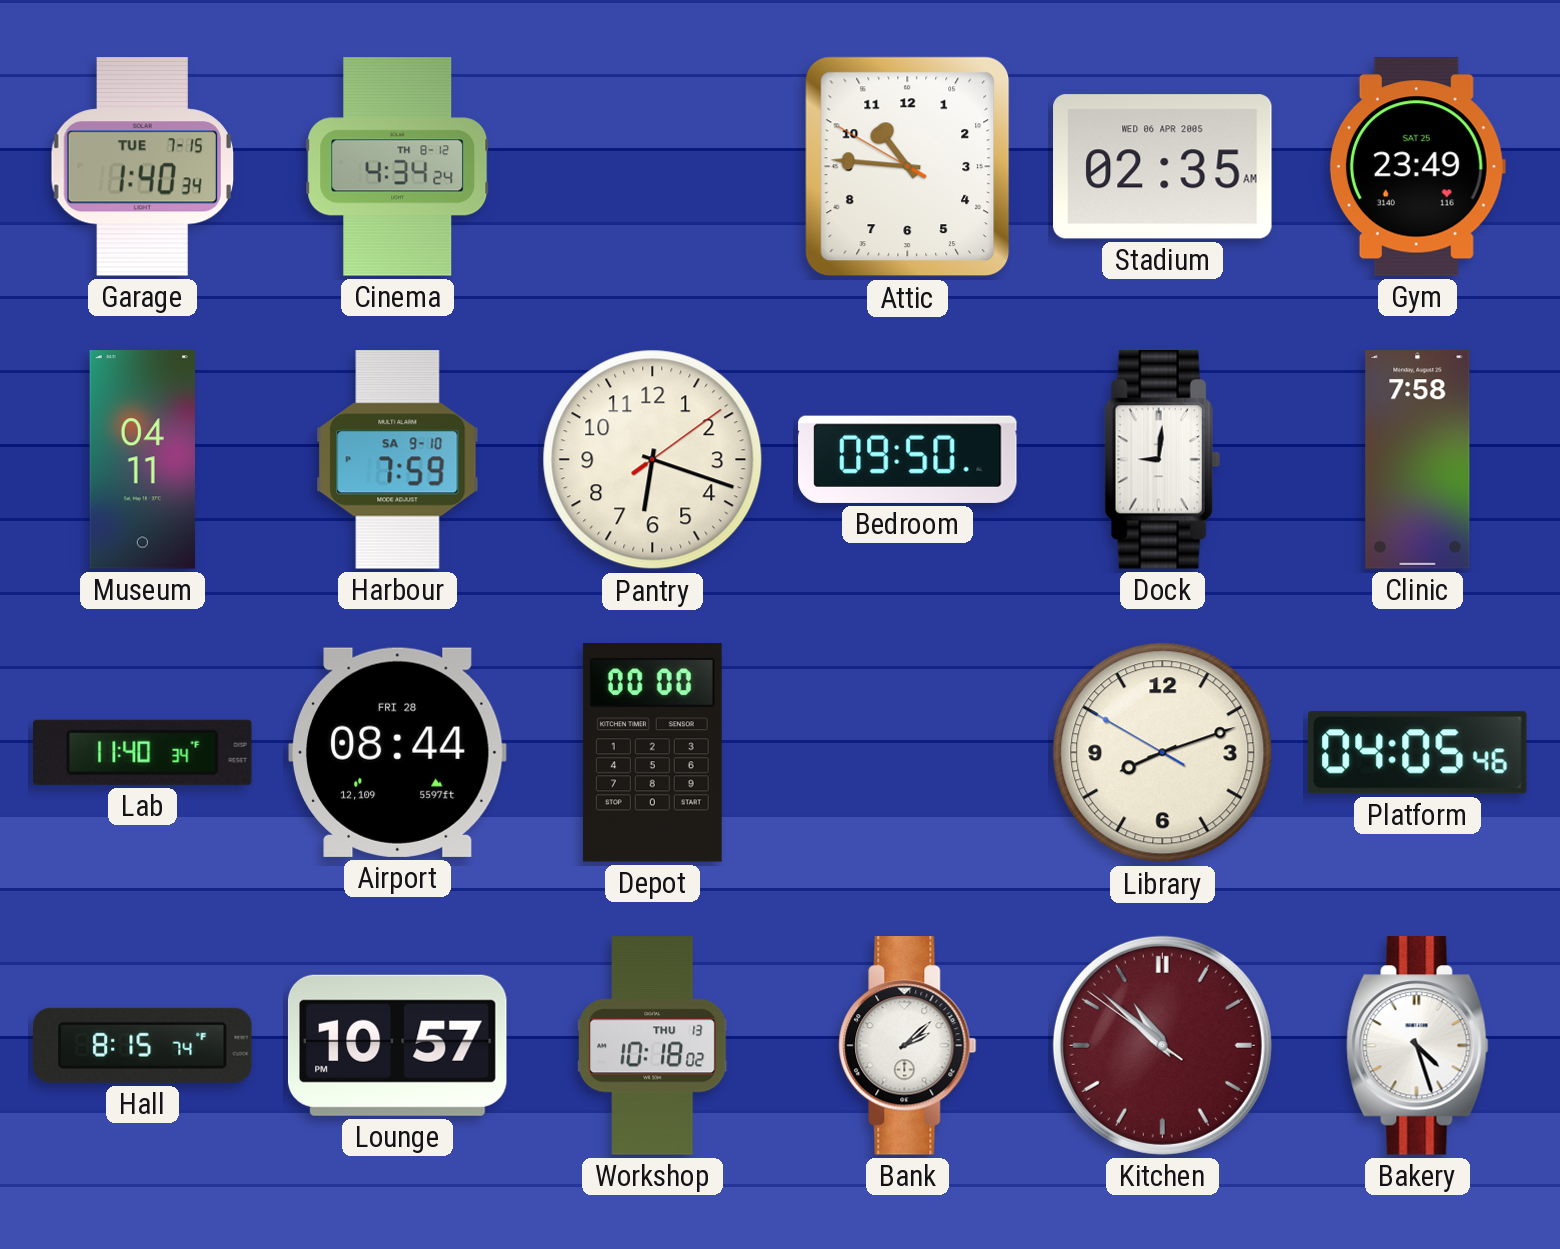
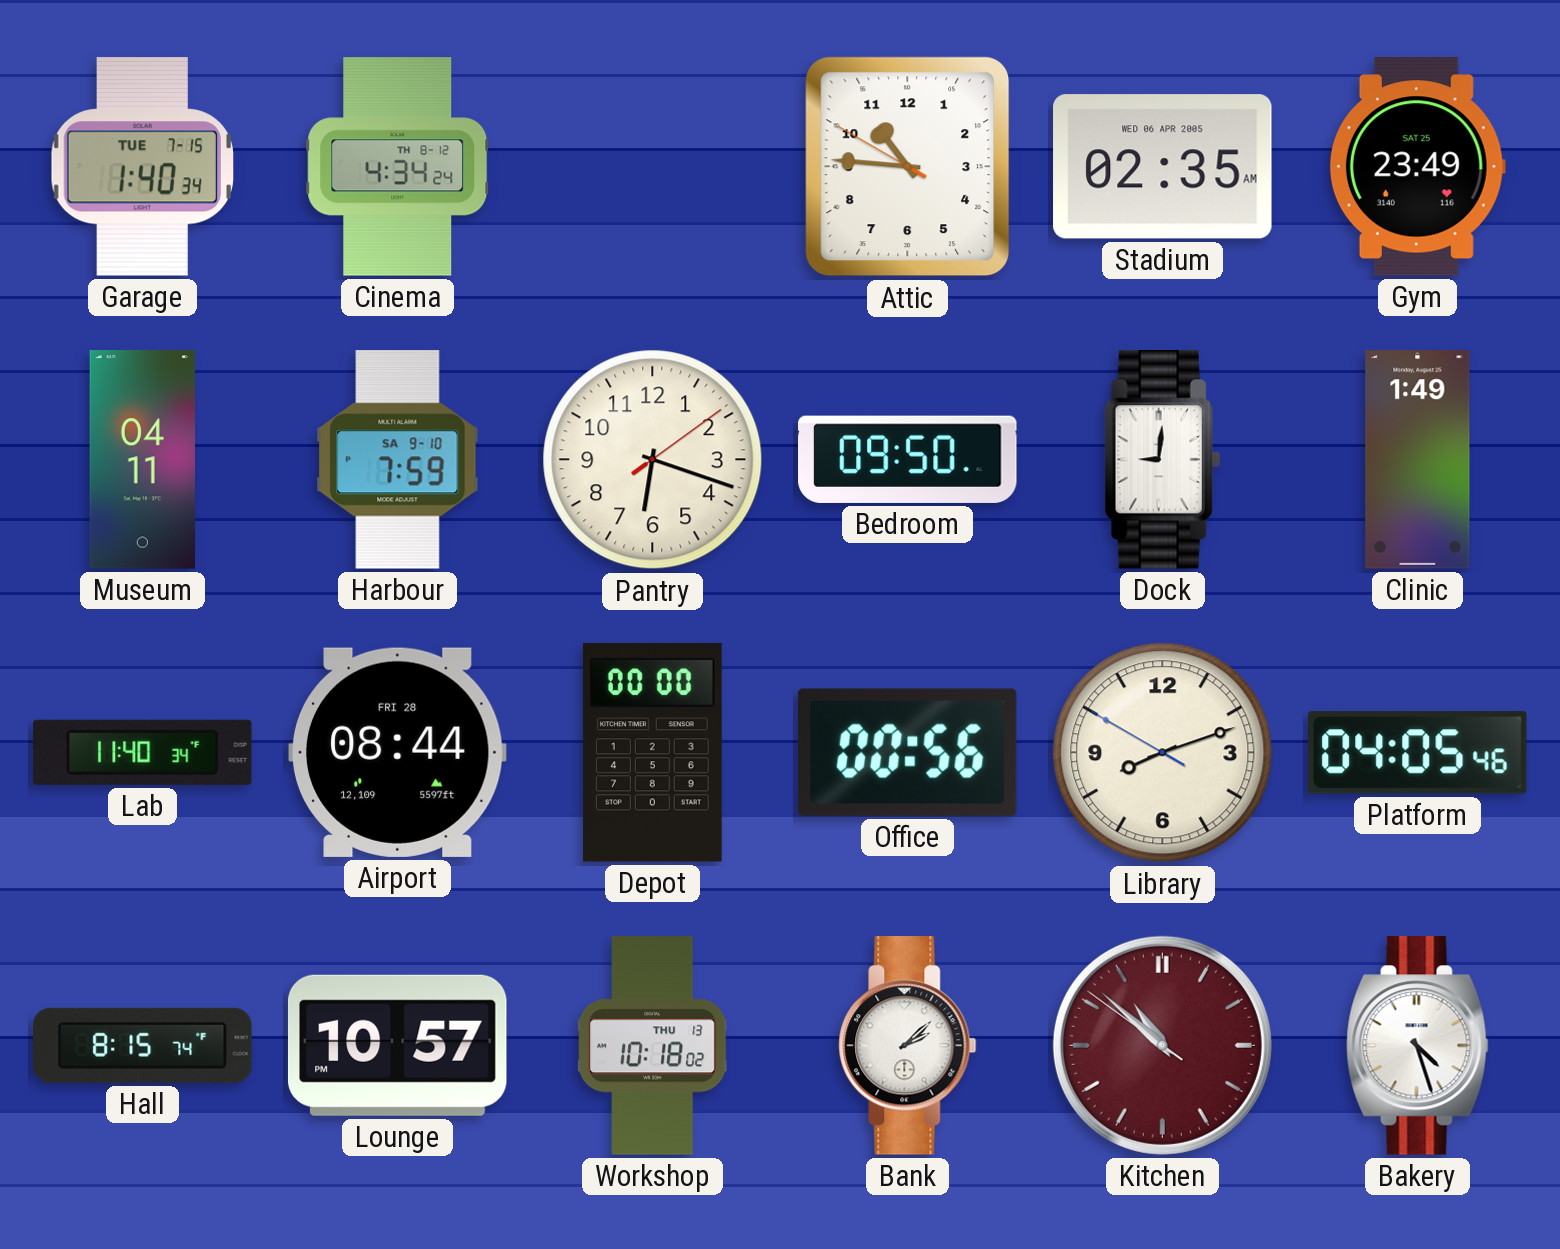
Clinic: 7:58 -> 1:49 (1418, 460)
Office: none -> 00:56 (907, 752)
